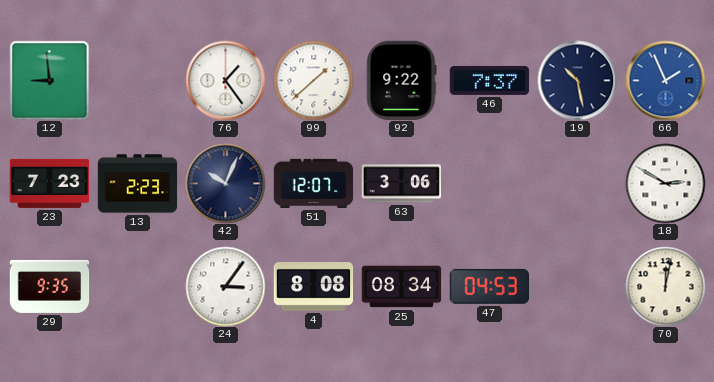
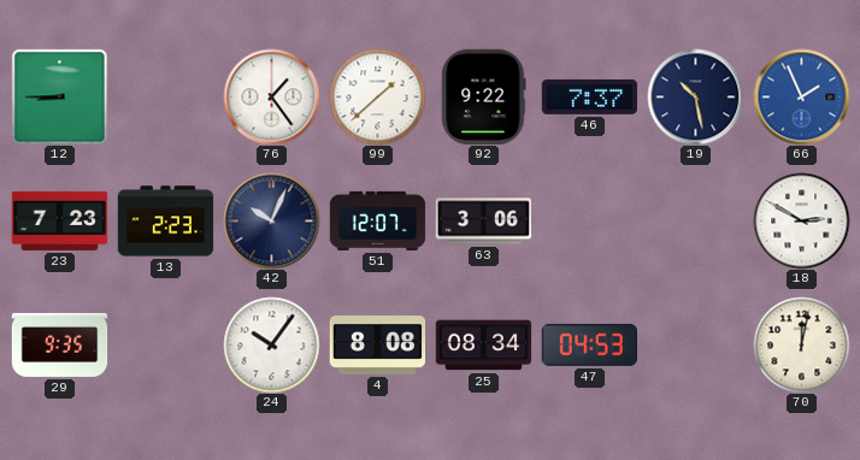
12: 8:59 -> 8:45 (59, 96)
24: 3:06 -> 10:06 (271, 344)
